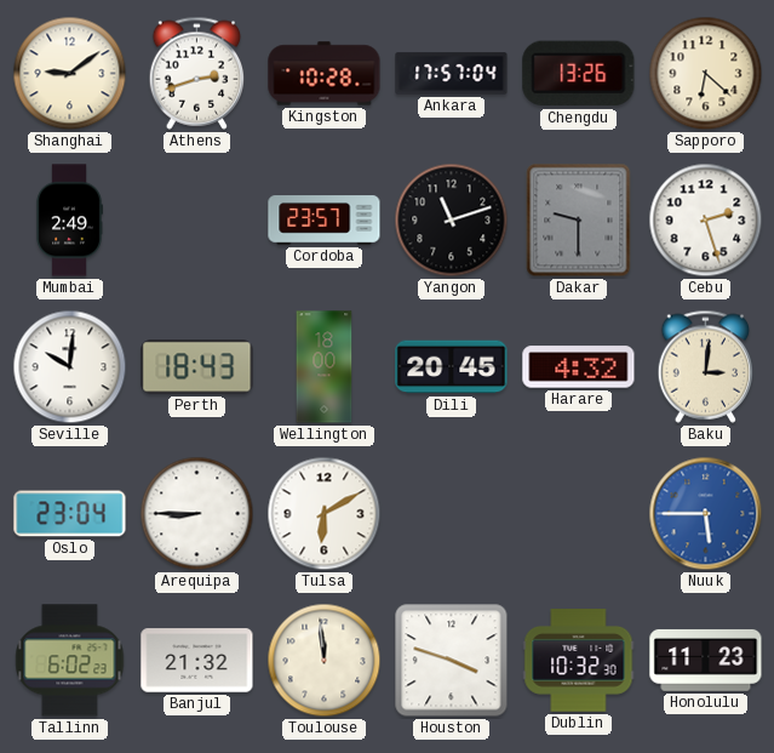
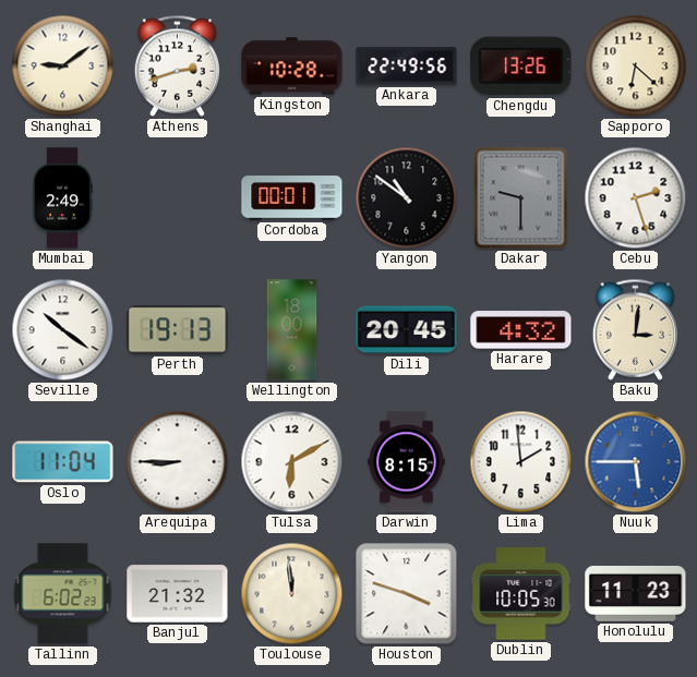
Ankara: 17:57 -> 22:49 (407, 67)
Cordoba: 23:57 -> 00:01 (292, 198)
Yangon: 11:12 -> 10:51 (407, 198)
Seville: 10:01 -> 10:21 (63, 330)
Perth: 18:43 -> 19:13 (178, 330)
Oslo: 23:04 -> 11:04 (63, 462)
Darwin: none -> 8:15 (407, 462)
Lima: none -> 1:59 (521, 462)
Dublin: 10:32 -> 10:05 (521, 594)
